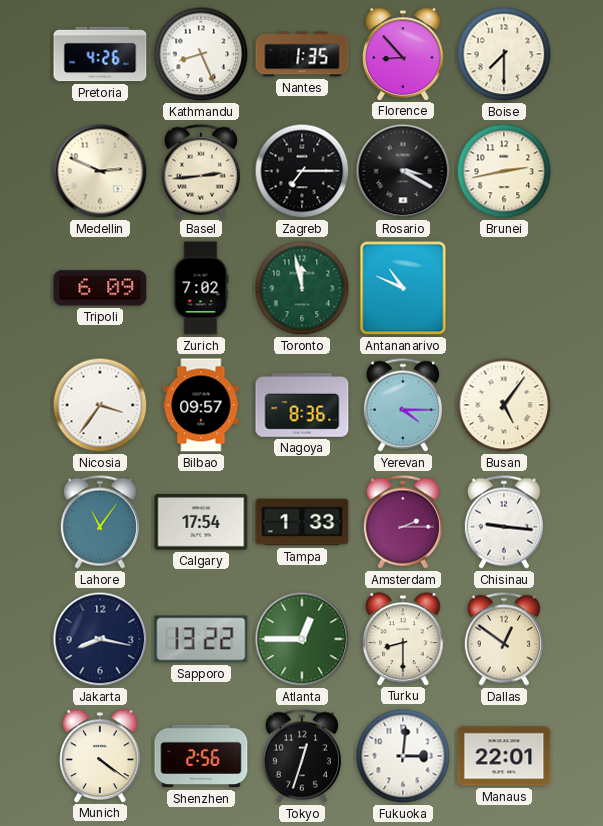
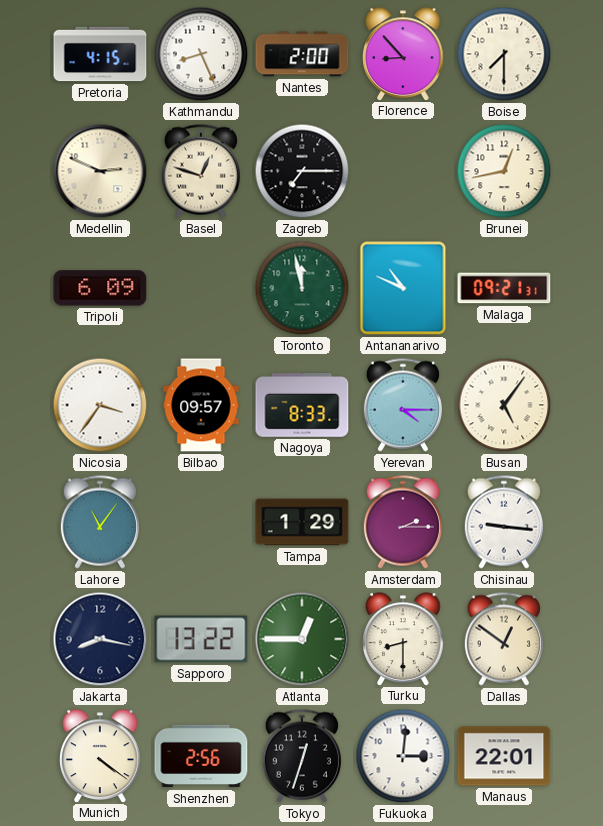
Pretoria: 4:26 -> 4:15 (100, 54)
Nantes: 1:35 -> 2:00 (302, 54)
Basel: 2:44 -> 12:48 (201, 171)
Rosario: 3:20 -> none (403, 171)
Brunei: 2:43 -> 12:43 (504, 171)
Zurich: 7:02 -> none (201, 288)
Malaga: none -> 09:21 (504, 288)
Nagoya: 8:36 -> 8:33 (302, 406)
Calgary: 17:54 -> none (201, 523)
Tampa: 1:33 -> 1:29 (302, 522)
